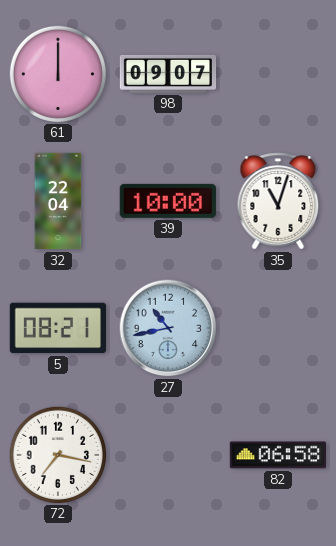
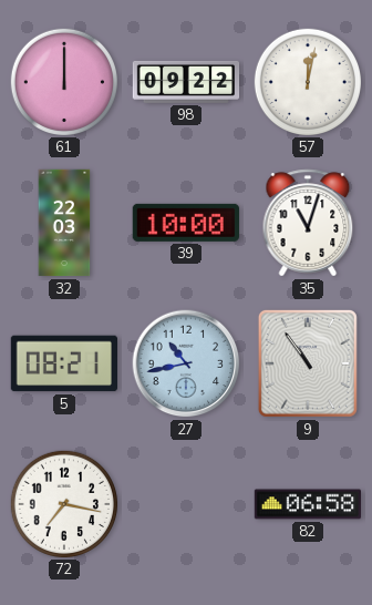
98: 09:07 -> 09:22 (186, 82)
57: none -> 12:02 (307, 81)
32: 22:04 -> 22:03 (64, 223)
9: none -> 10:54 (308, 363)
